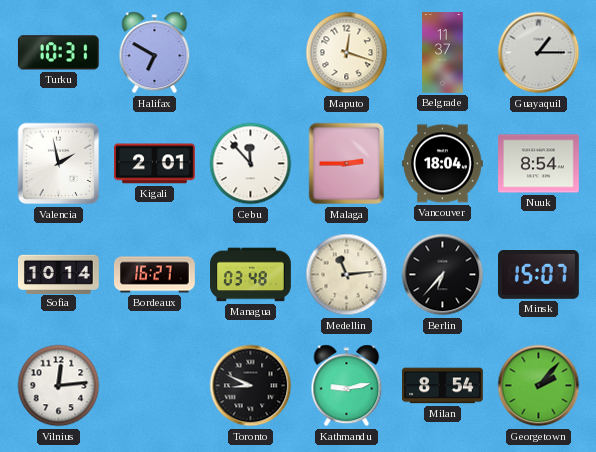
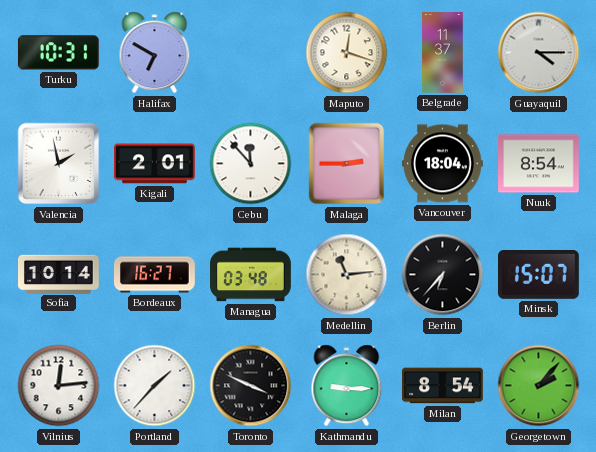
Guayaquil: 1:15 -> 4:15 (539, 53)
Portland: none -> 1:37 (155, 386)
Toronto: 8:49 -> 3:49 (251, 386)
Kathmandu: 9:13 -> 9:15 (347, 386)
